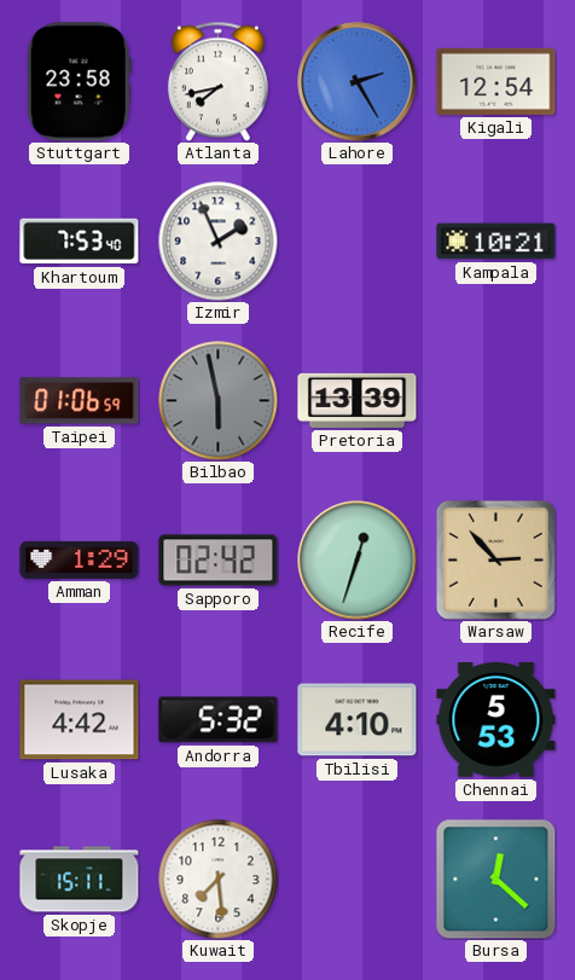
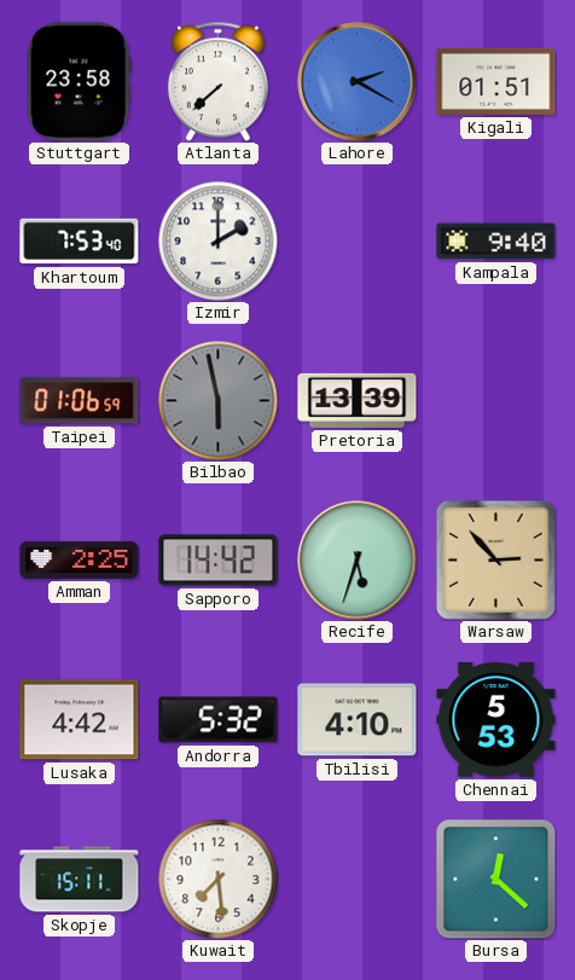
Atlanta: 7:43 -> 7:38 (217, 81)
Lahore: 2:25 -> 2:20 (358, 82)
Kigali: 12:54 -> 01:51 (496, 81)
Izmir: 1:56 -> 2:00 (219, 242)
Kampala: 10:21 -> 9:40 (496, 242)
Amman: 1:29 -> 2:25 (80, 559)
Sapporo: 02:42 -> 14:42 (219, 561)
Recife: 12:33 -> 5:33 (358, 561)
